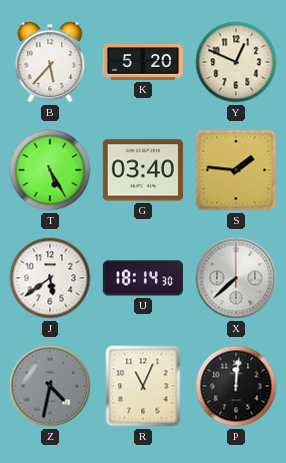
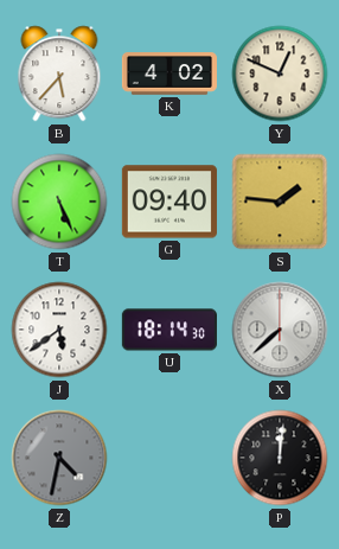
K: 5:20 -> 4:02 (170, 74)
T: 5:25 -> 5:26 (59, 202)
G: 03:40 -> 09:40 (170, 202)
R: 11:04 -> none (143, 386)
